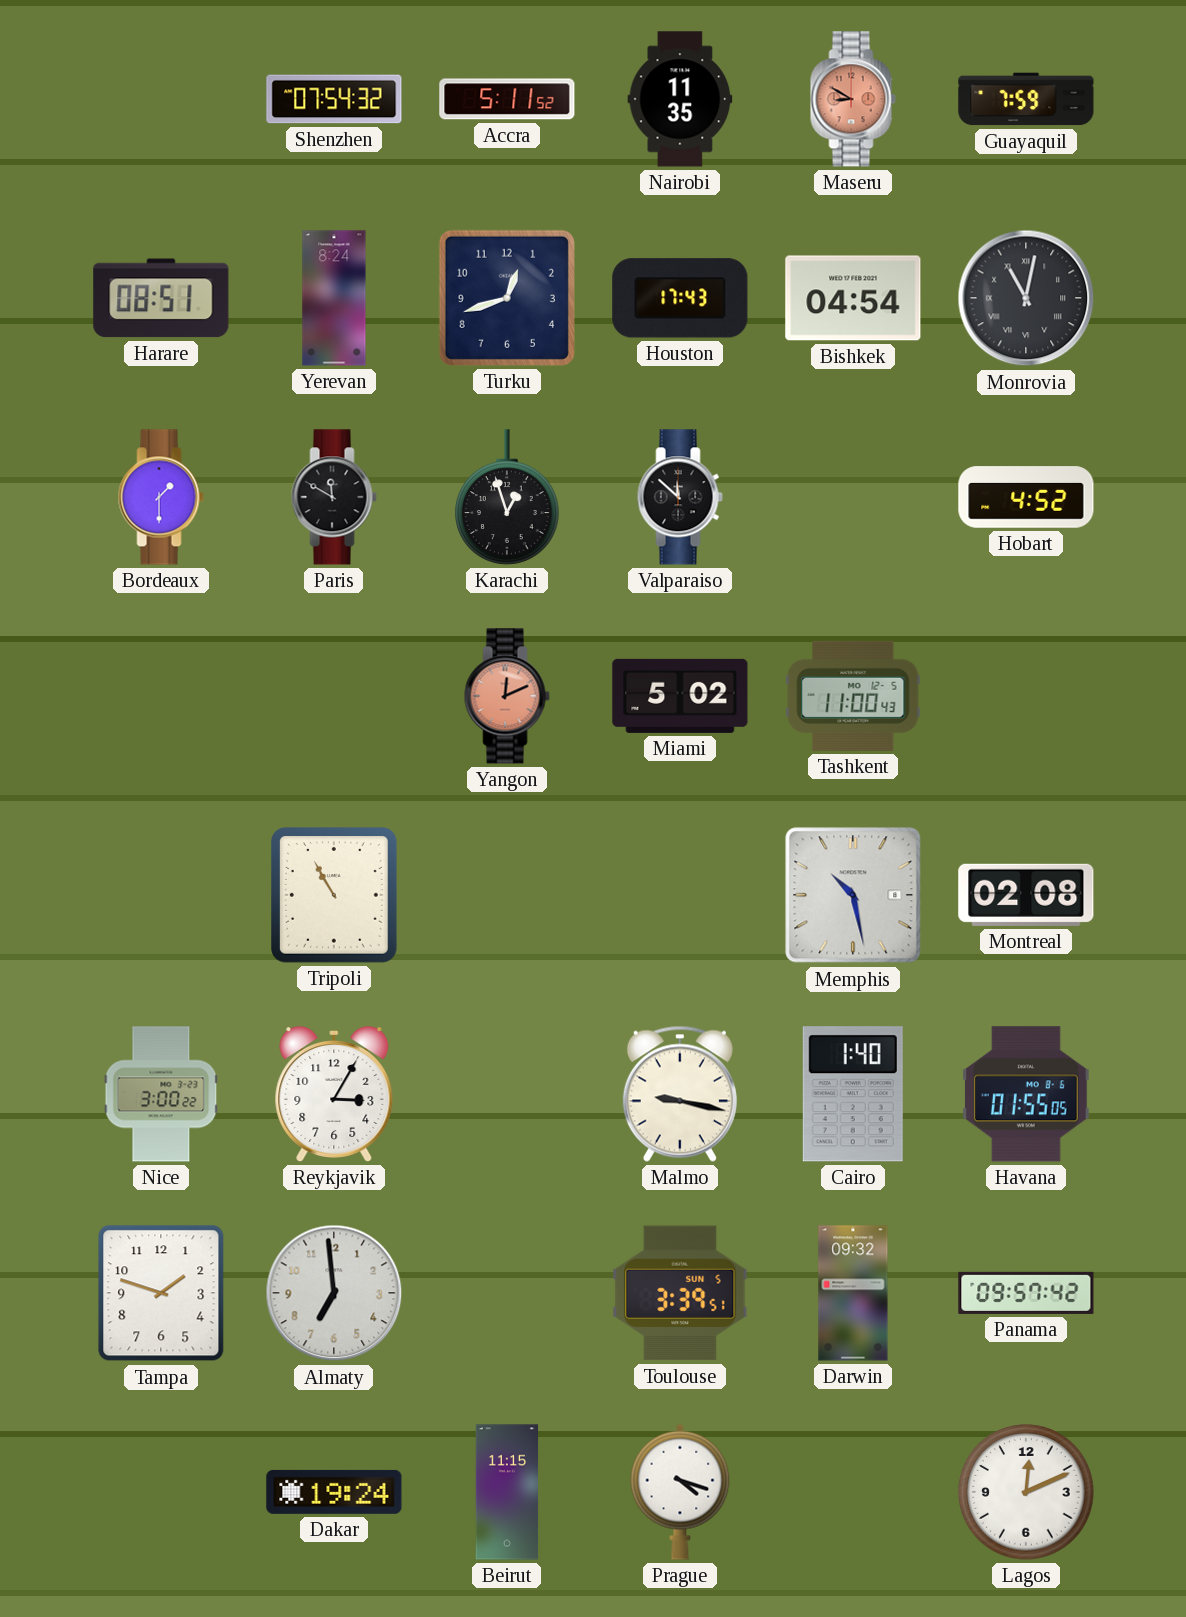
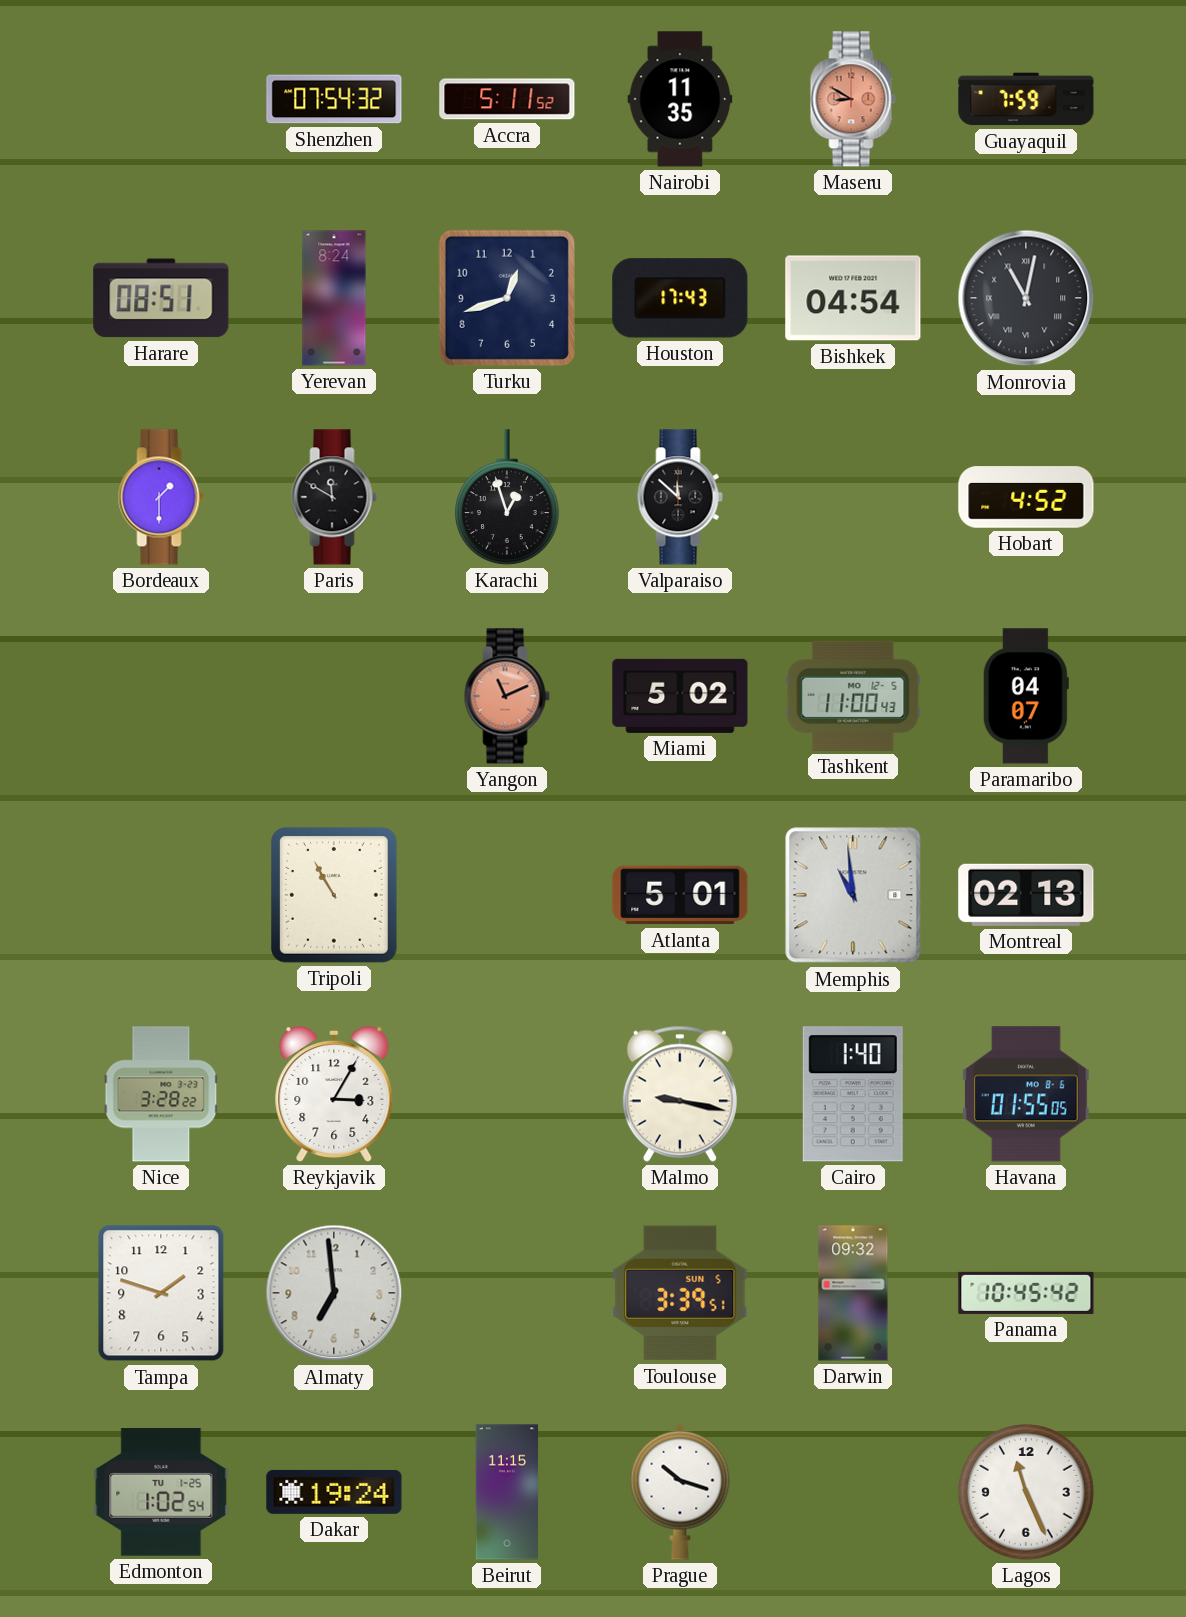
Yangon: 12:11 -> 11:11 (507, 696)
Paramaribo: none -> 04:07 (1026, 696)
Atlanta: none -> 5:01 (680, 895)
Memphis: 10:28 -> 10:59 (853, 895)
Montreal: 02:08 -> 02:13 (1026, 895)
Nice: 3:00 -> 3:28 (161, 1094)
Panama: 09:57 -> 10:45 (1026, 1293)
Edmonton: none -> 1:02 (161, 1492)
Prague: 4:18 -> 10:18 (680, 1492)
Lagos: 12:11 -> 11:26 (1026, 1492)
